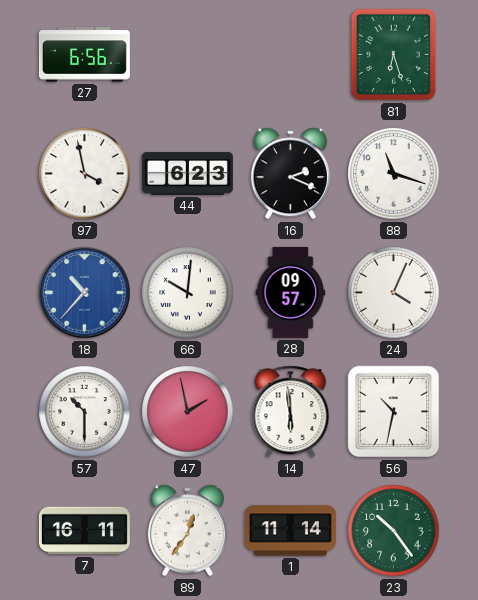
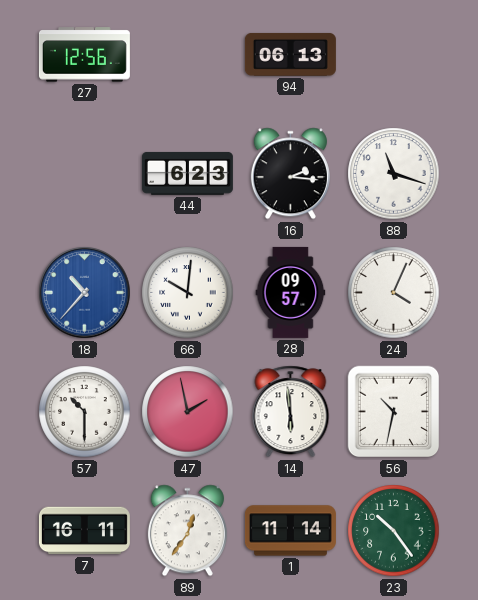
27: 6:56 -> 12:56 (84, 55)
94: none -> 06:13 (290, 55)
81: 6:27 -> none (394, 55)
97: 3:58 -> none (85, 174)
16: 2:19 -> 2:16 (290, 174)
